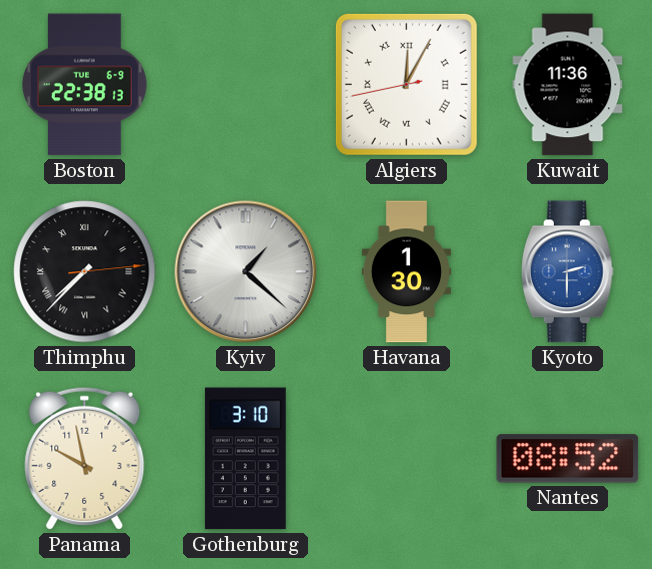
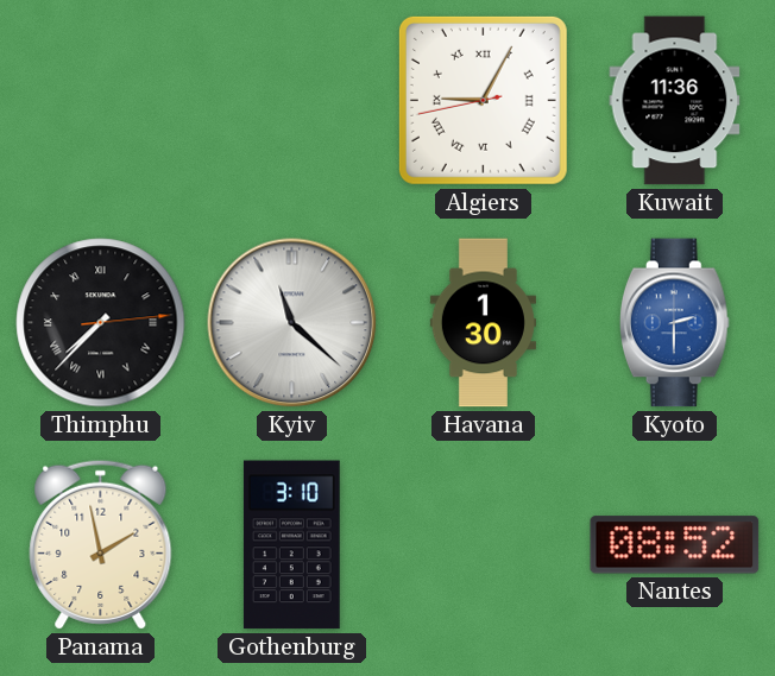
Boston: 22:38 -> none (84, 85)
Algiers: 12:04 -> 9:04 (483, 100)
Kyiv: 1:22 -> 11:22 (292, 323)
Panama: 9:58 -> 1:58 (101, 544)
